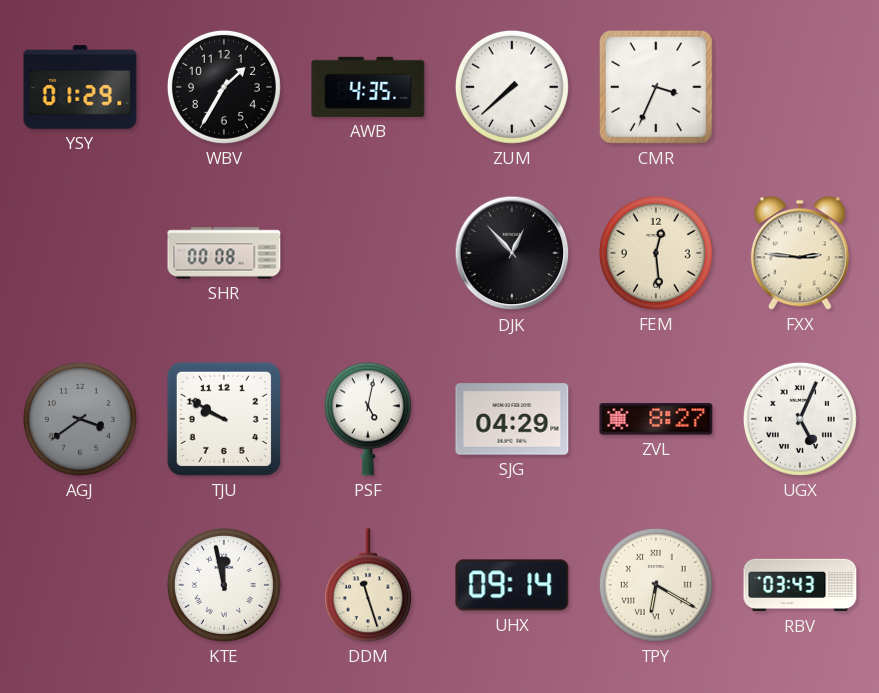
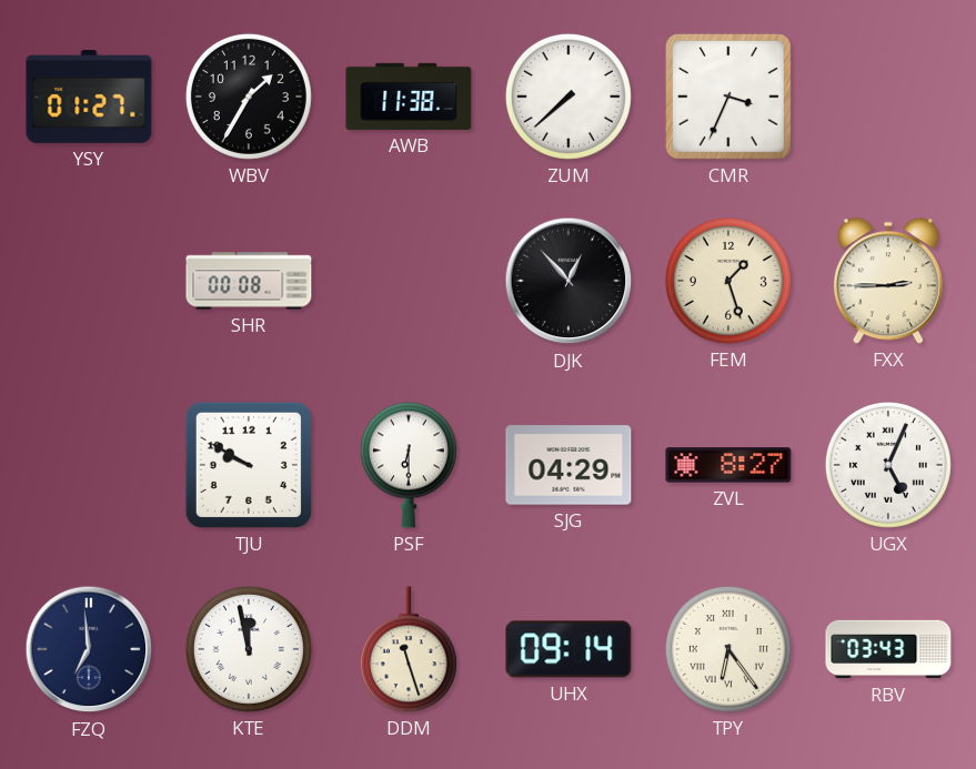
YSY: 01:29 -> 01:27 (89, 97)
AWB: 4:35 -> 11:38 (409, 97)
FEM: 12:29 -> 1:27 (728, 281)
FXX: 2:46 -> 2:45 (888, 281)
AGJ: 3:39 -> none (80, 419)
PSF: 5:02 -> 6:30 (409, 465)
FZQ: none -> 6:59 (89, 649)
TPY: 6:20 -> 6:24 (728, 649)
